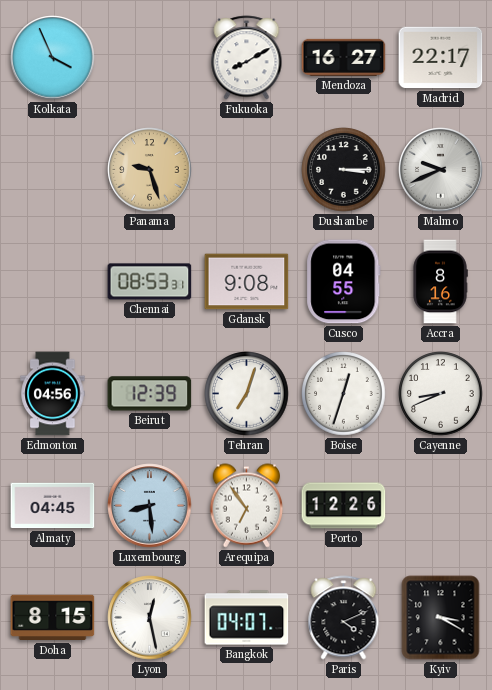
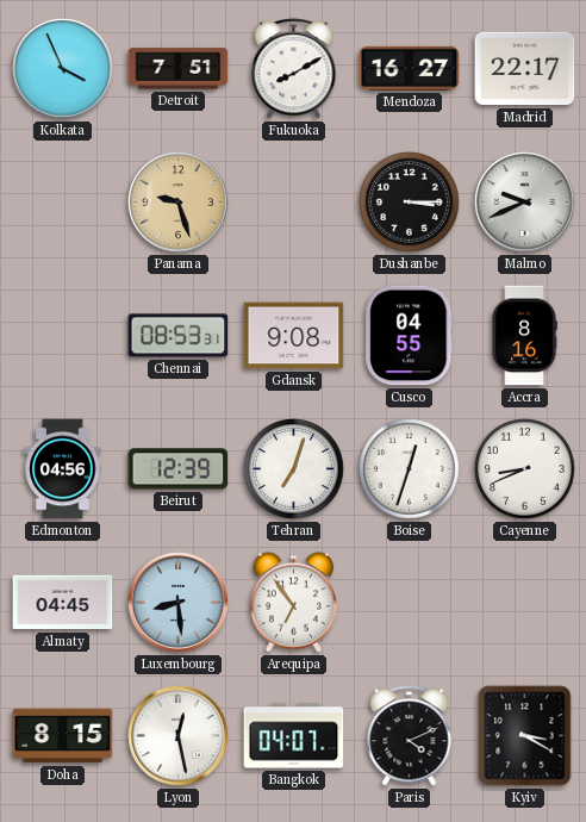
Detroit: none -> 7:51 (179, 69)
Porto: 12:26 -> none (344, 506)
